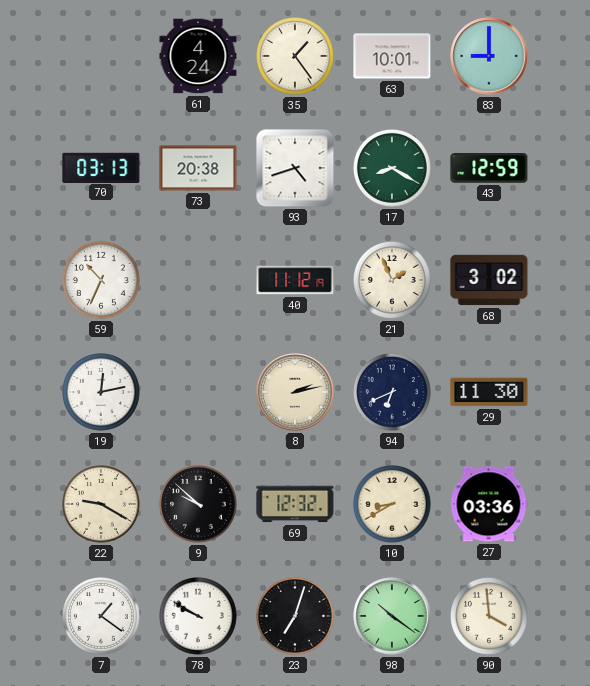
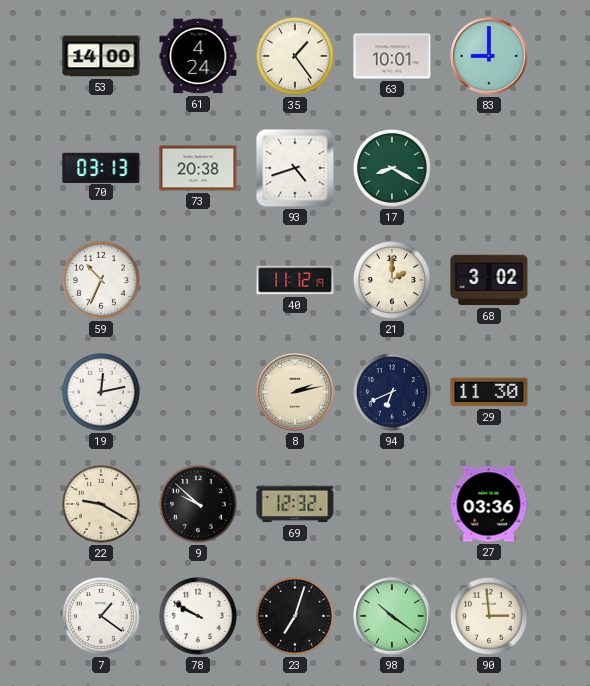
53: none -> 14:00 (101, 56)
43: 12:59 -> none (489, 169)
21: 1:56 -> 2:00 (393, 281)
10: 8:40 -> none (393, 505)
90: 3:59 -> 2:59 (490, 617)
